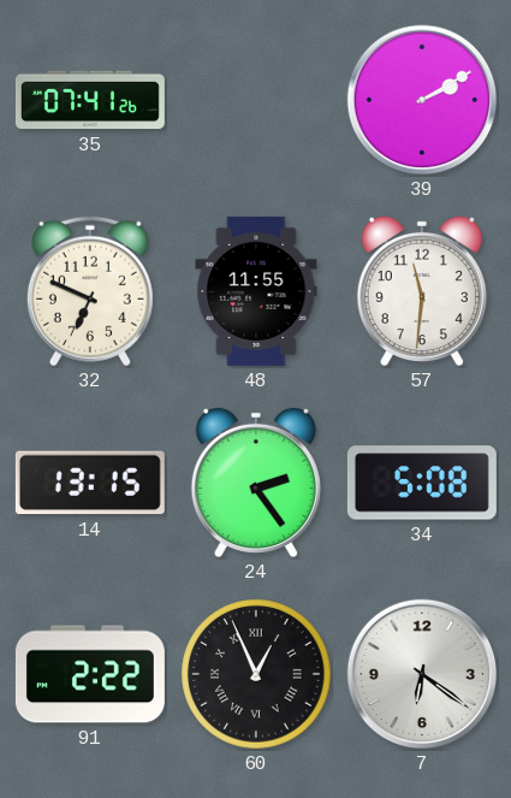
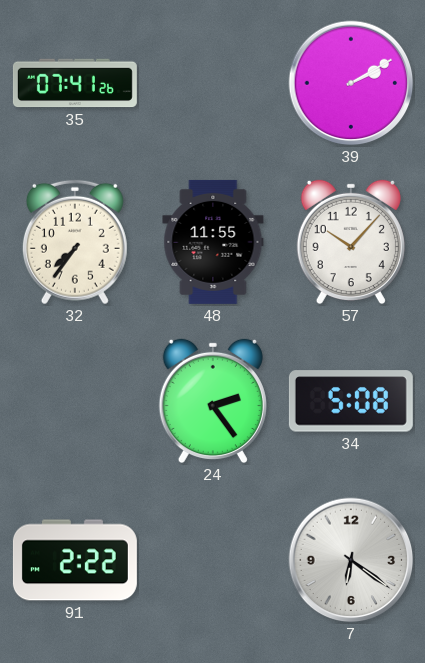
32: 6:49 -> 7:36 (75, 242)
57: 11:31 -> 10:07 (351, 242)
14: 13:15 -> none (90, 483)
60: 12:56 -> none (256, 674)
